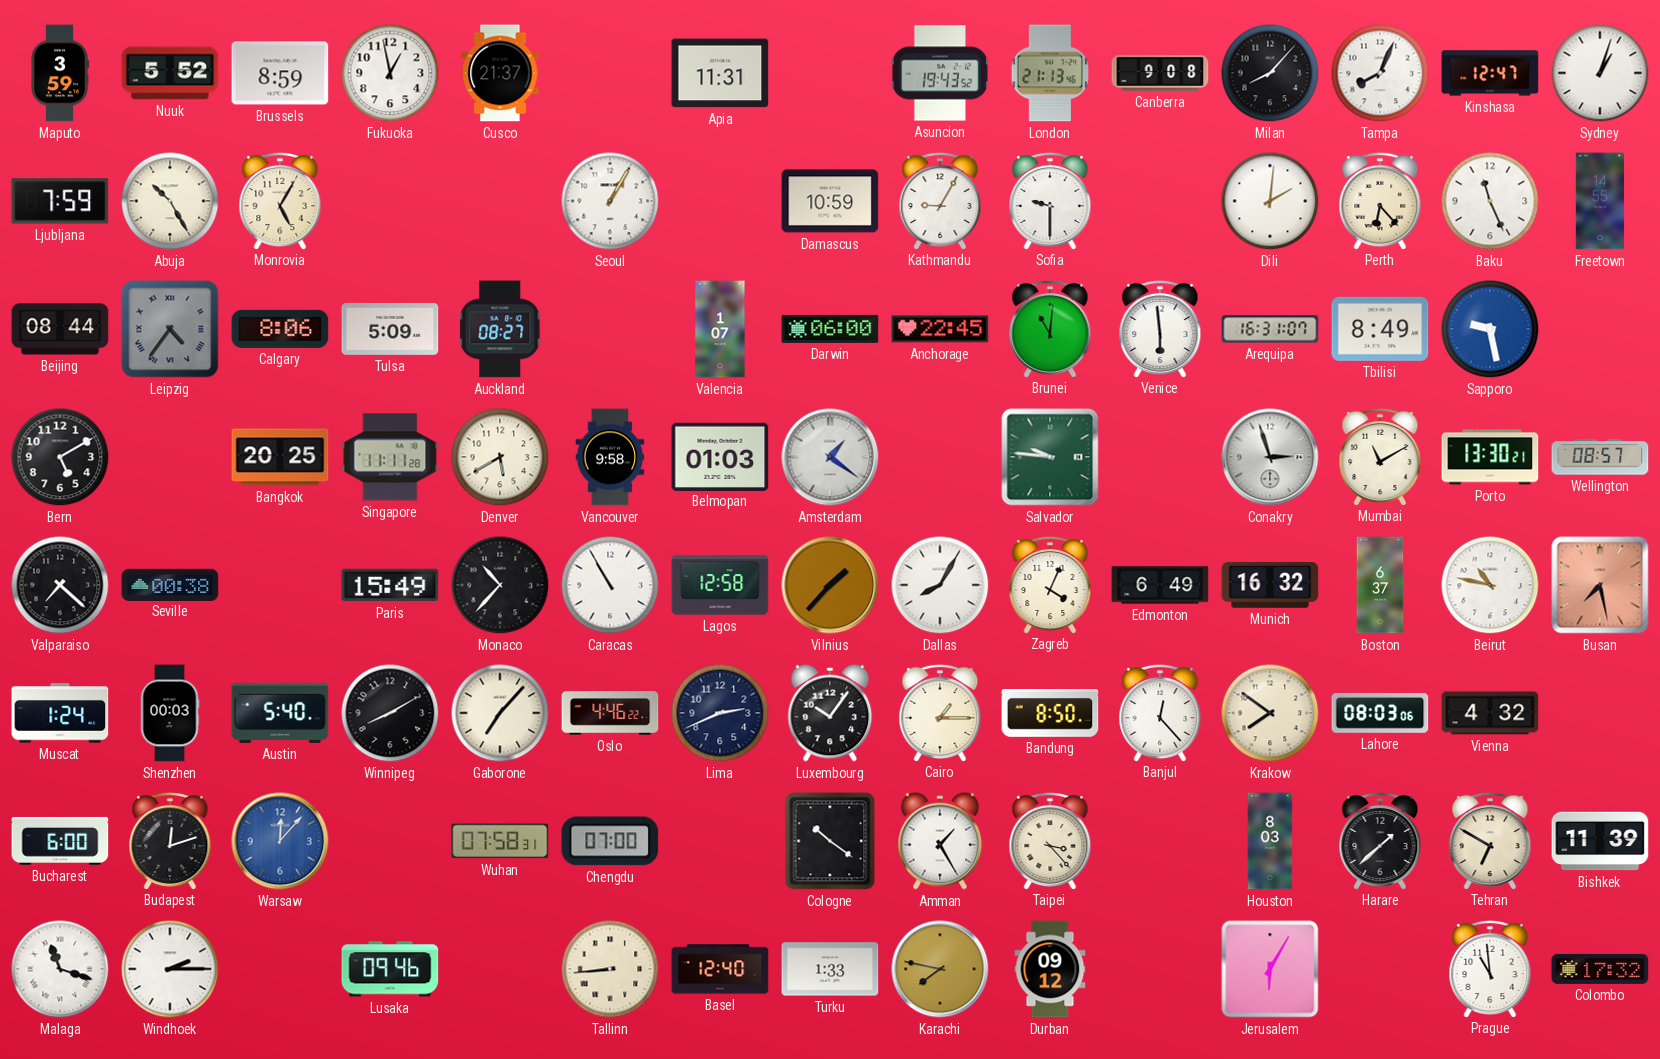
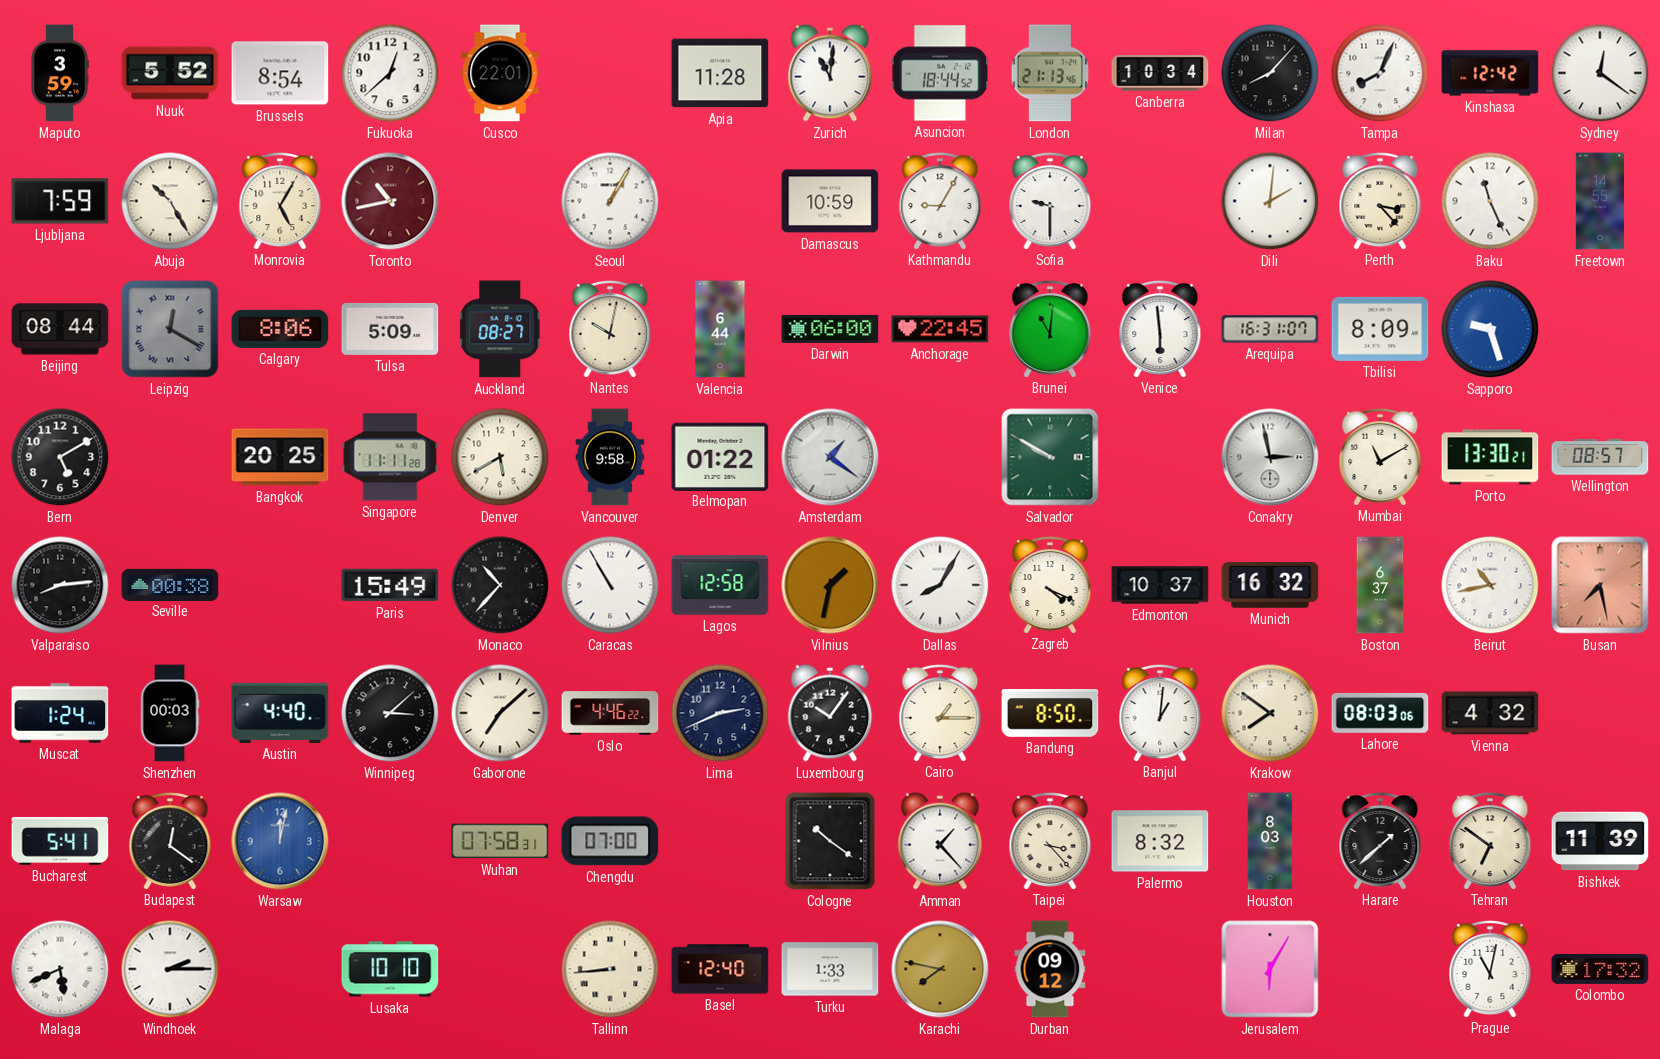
Brussels: 8:59 -> 8:54 (280, 73)
Fukuoka: 12:58 -> 12:38 (390, 73)
Cusco: 21:37 -> 22:01 (500, 73)
Apia: 11:31 -> 11:28 (720, 73)
Zurich: none -> 11:01 (830, 73)
Asuncion: 19:43 -> 18:44 (940, 73)
Canberra: 9:08 -> 10:34 (1160, 73)
Kinshasa: 12:47 -> 12:42 (1490, 73)
Sydney: 1:03 -> 12:21 (1600, 73)
Toronto: none -> 10:43 (390, 201)
Perth: 6:23 -> 3:23 (1380, 200)
Leipzig: 4:36 -> 12:20 (170, 329)
Nantes: none -> 10:02 (610, 328)
Valencia: 1:07 -> 6:44 (720, 329)
Tbilisi: 8:49 -> 8:09 (1380, 329)
Sapporo: 9:28 -> 9:27 (1490, 329)
Belmopan: 01:03 -> 01:22 (720, 456)
Salvador: 9:46 -> 9:50 (1050, 457)
Conakry: 2:57 -> 2:58 (1270, 457)
Valparaiso: 7:22 -> 8:14 (60, 585)
Vilnius: 1:37 -> 1:32 (830, 585)
Zagreb: 4:04 -> 4:19 (1050, 584)
Edmonton: 6:49 -> 10:37 (1160, 585)
Beirut: 10:47 -> 10:43 (1490, 585)
Austin: 5:40 -> 4:40 (280, 713)
Winnipeg: 8:10 -> 3:08 (390, 713)
Gaborone: 7:07 -> 7:08 (500, 713)
Banjul: 12:23 -> 1:01 (1160, 712)
Bucharest: 6:00 -> 5:41 (60, 841)
Budapest: 12:12 -> 12:21 (170, 840)
Warsaw: 12:07 -> 12:02 (280, 841)
Amman: 1:25 -> 1:23 (940, 841)
Palermo: none -> 8:32 (1160, 841)
Tehran: 6:50 -> 6:51 (1490, 840)
Malaga: 11:18 -> 5:41 (60, 969)
Lusaka: 09:46 -> 10:10 (390, 969)
Prague: 10:59 -> 11:02 (1490, 968)
